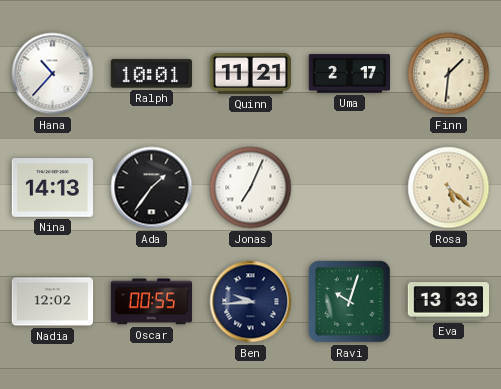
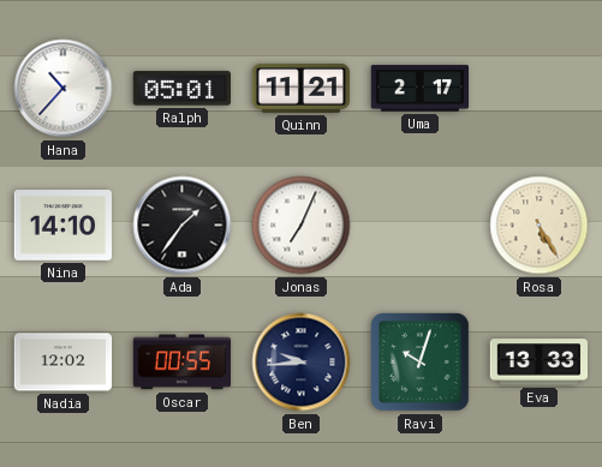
Ralph: 10:01 -> 05:01 (183, 89)
Finn: 1:31 -> none (449, 74)
Nina: 14:13 -> 14:10 (64, 226)
Rosa: 5:22 -> 5:25 (540, 226)
